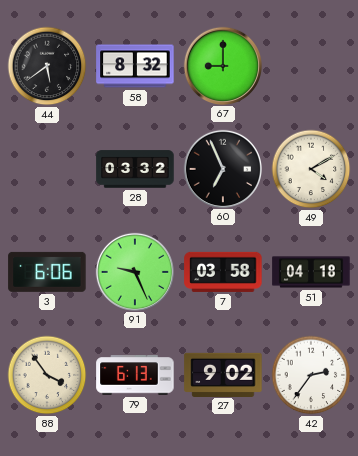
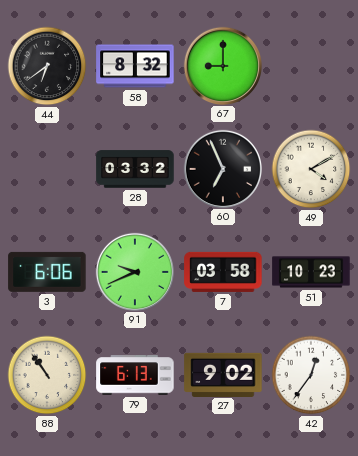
44: 5:39 -> 6:39 (47, 66)
91: 9:26 -> 9:41 (134, 271)
51: 04:18 -> 10:23 (311, 272)
88: 3:54 -> 10:54 (47, 375)
42: 2:36 -> 12:36 (311, 375)
